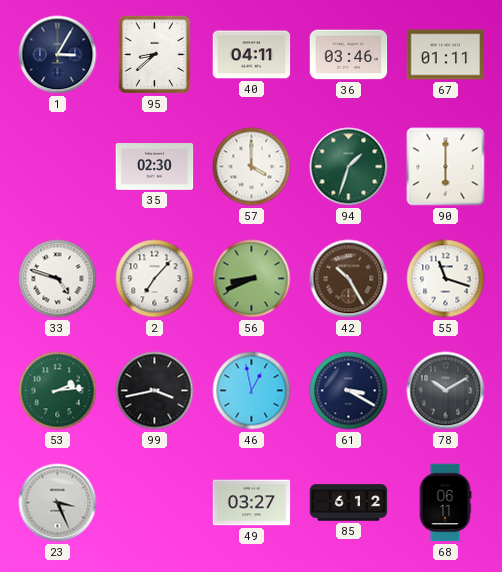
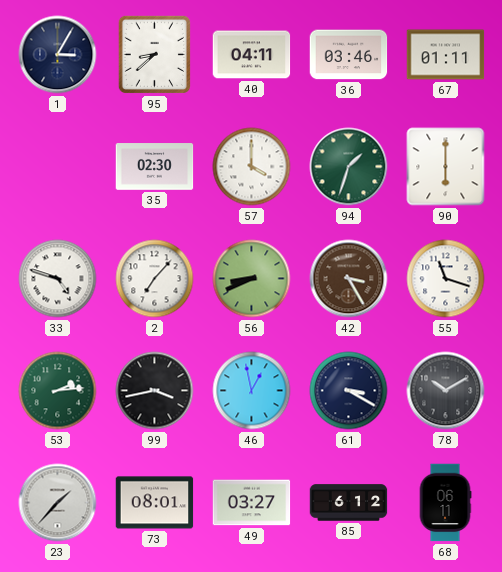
42: 10:25 -> 3:25 (349, 279)
23: 3:26 -> 1:37 (58, 503)
73: none -> 08:01 (155, 503)
